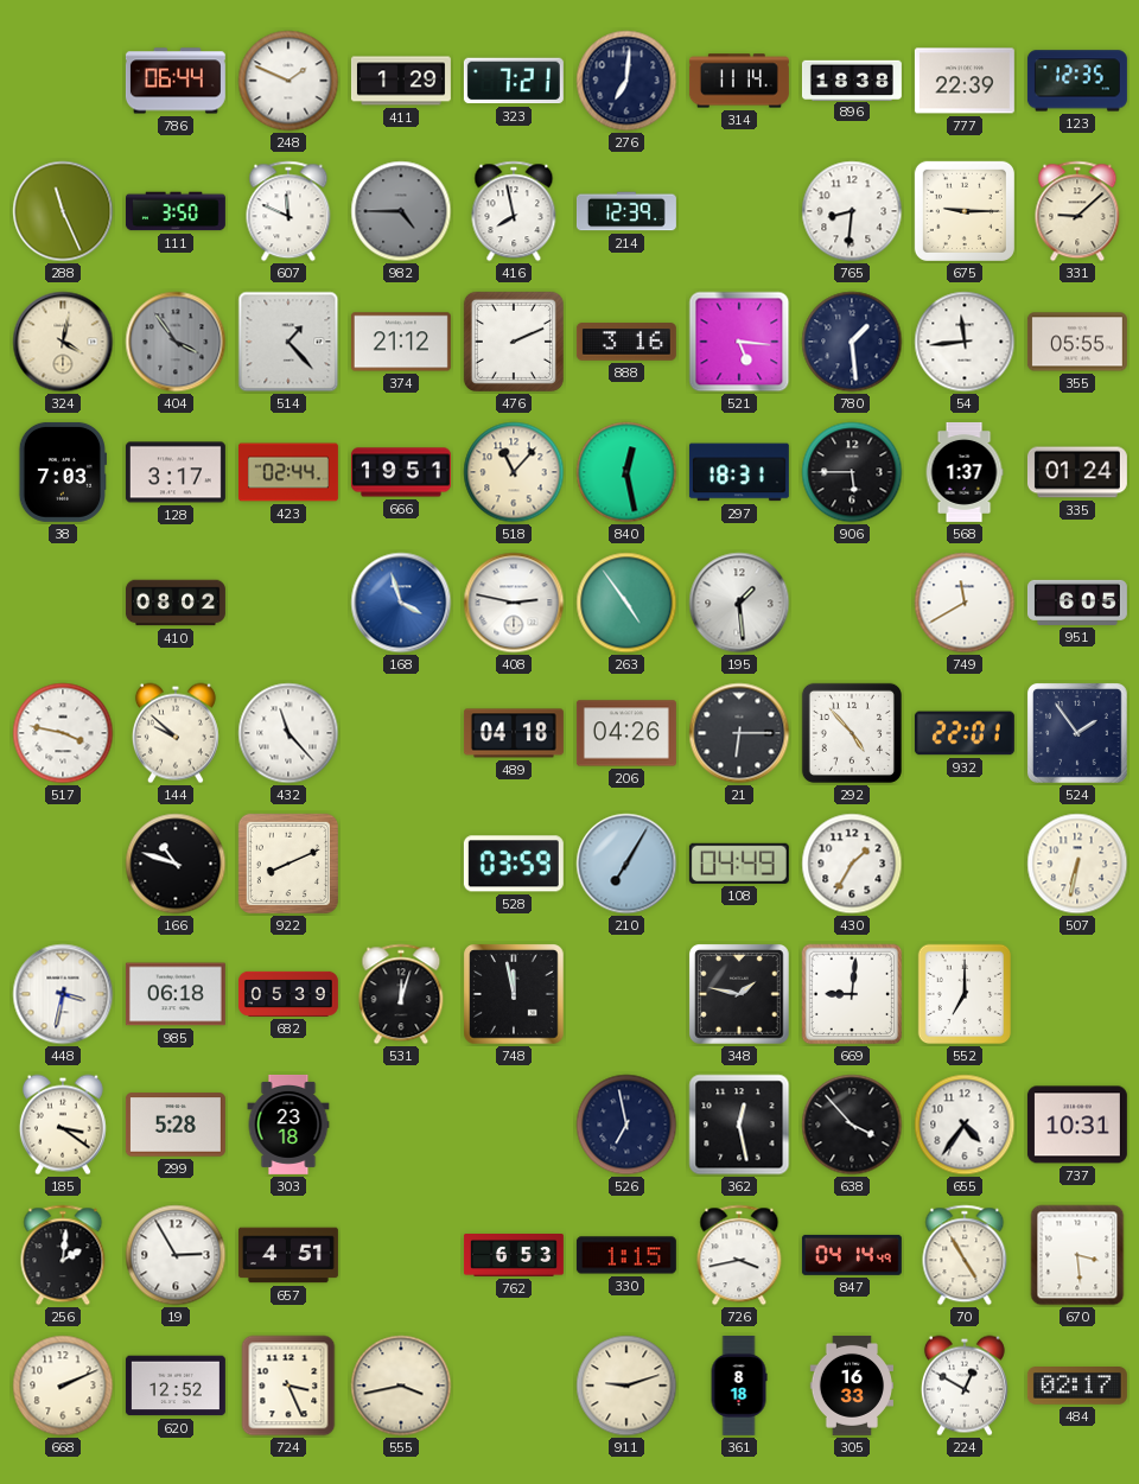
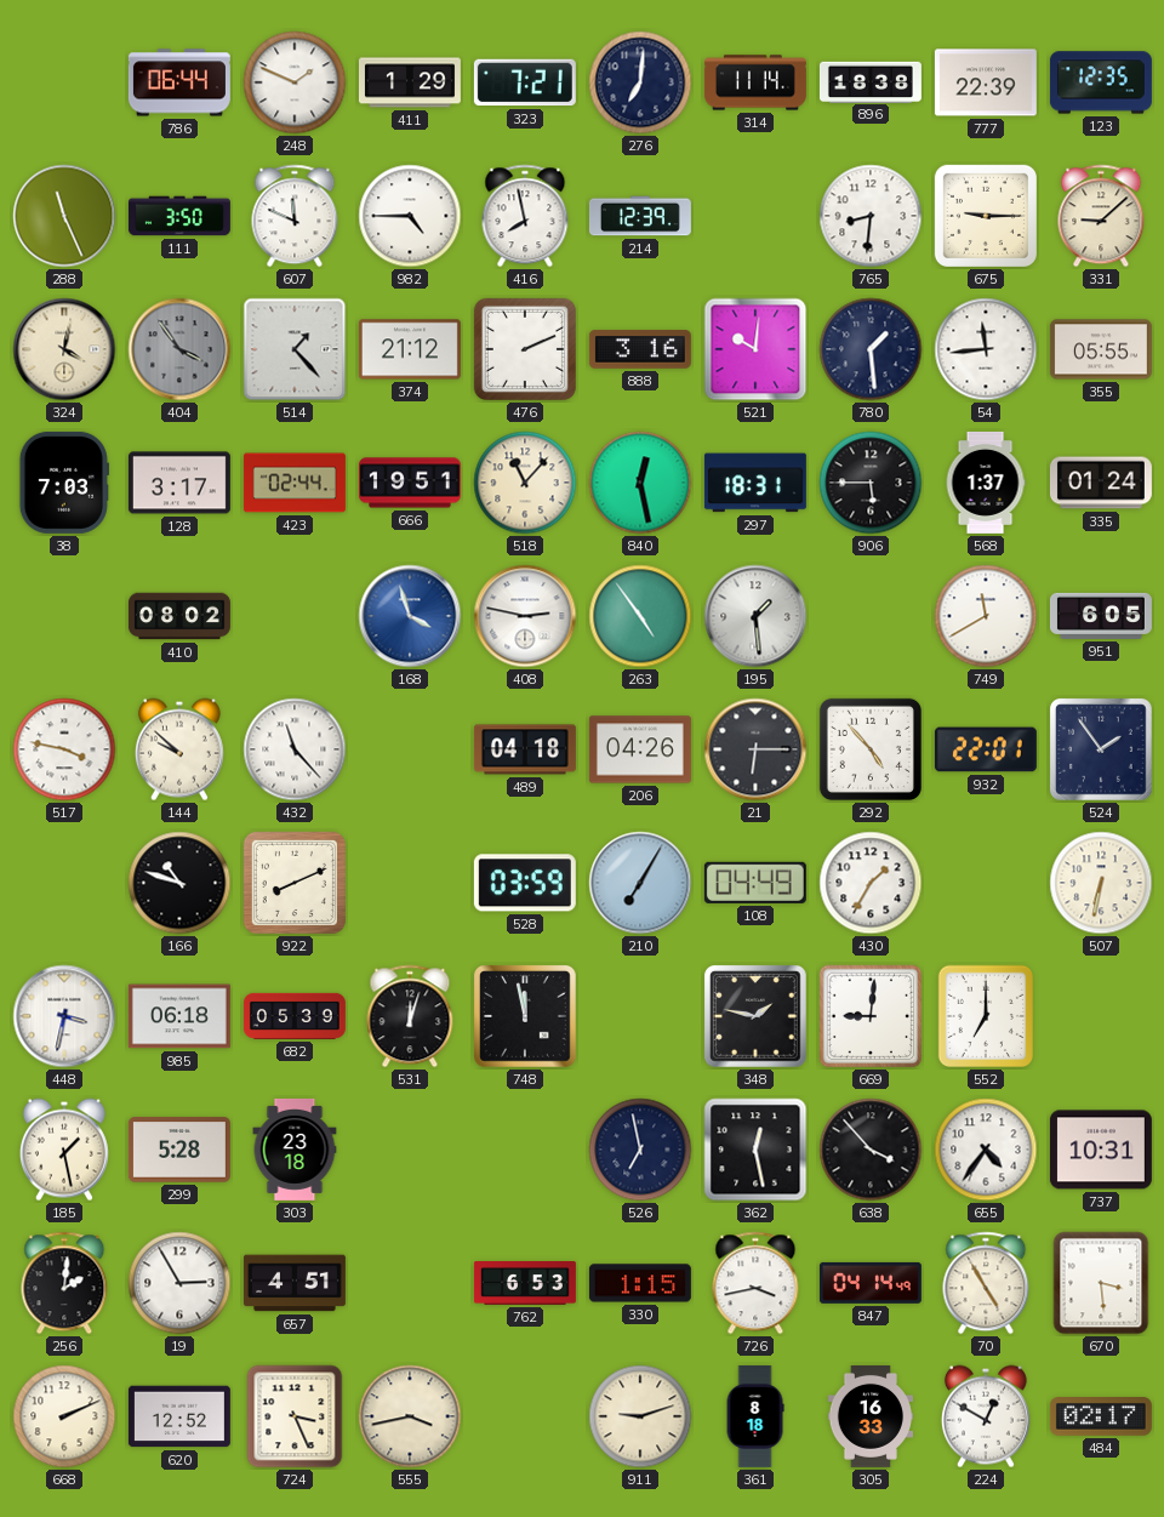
982 dial: grey -> white (410, 216)
521: 5:16 -> 10:01 (755, 349)
185: 3:21 -> 1:28 (64, 1150)
